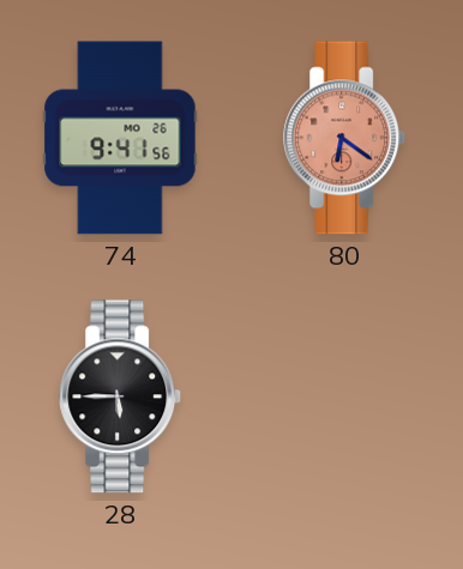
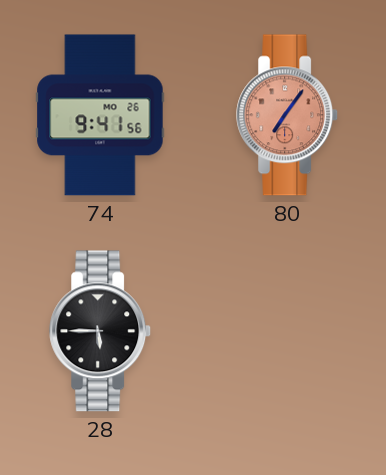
80: 6:21 -> 7:06 (288, 115)
